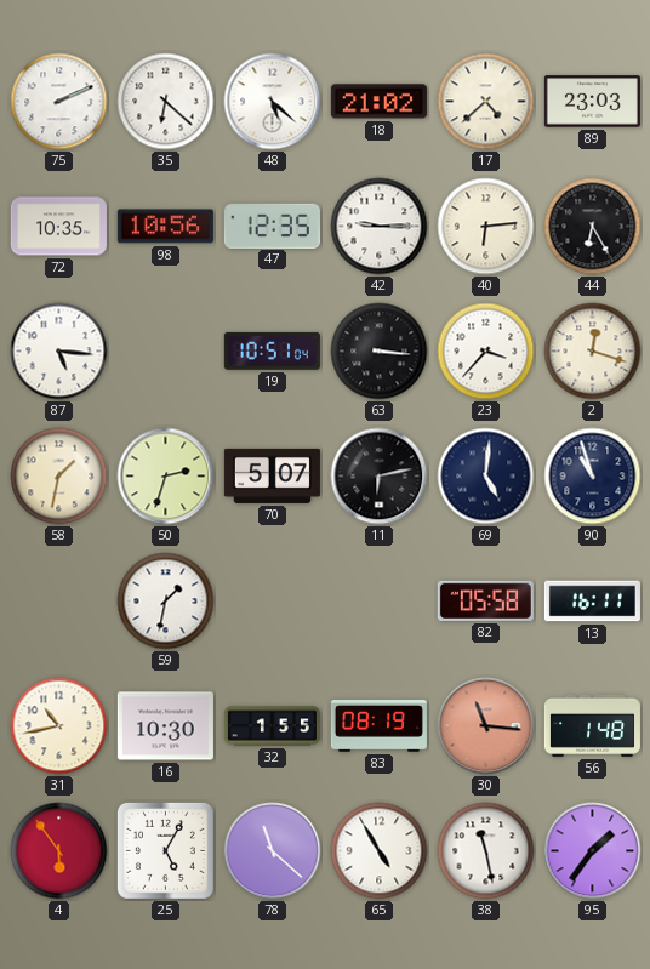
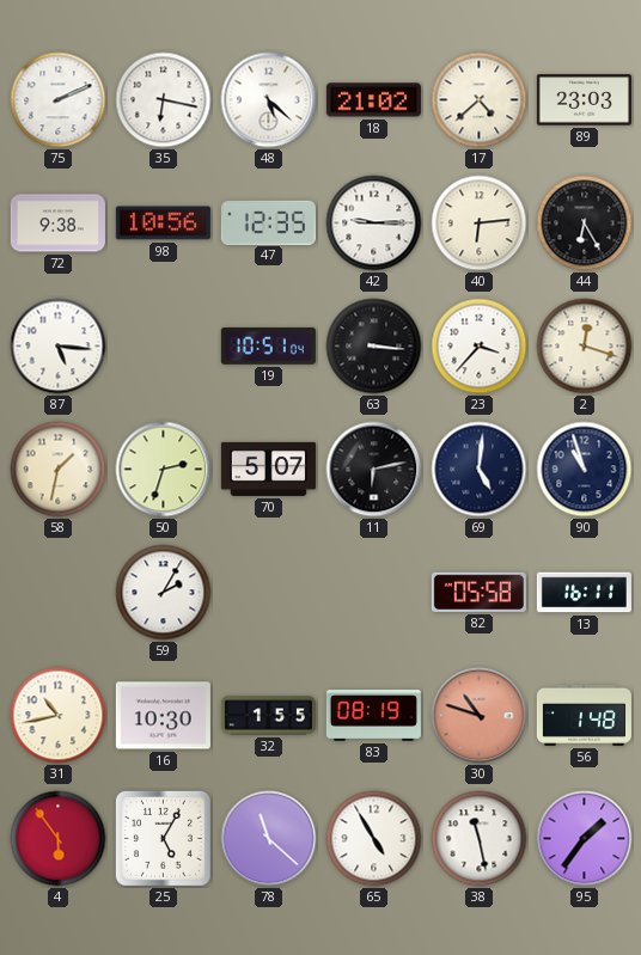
35: 6:22 -> 6:17 (164, 100)
72: 10:35 -> 9:38 (57, 224)
59: 1:32 -> 2:05 (164, 593)
30: 11:16 -> 10:48 (480, 716)
